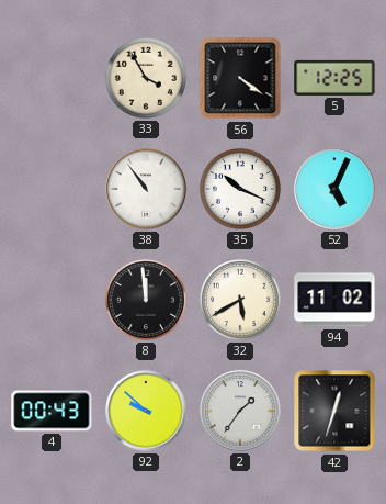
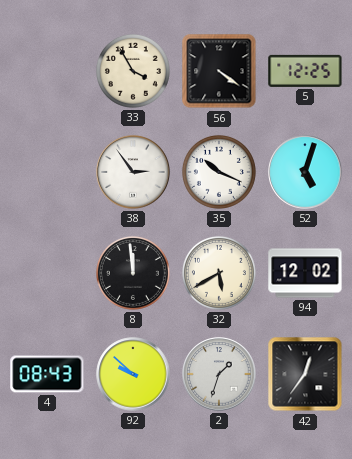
38: 10:54 -> 2:54 (133, 172)
52: 5:04 -> 5:03 (305, 172)
94: 11:02 -> 12:02 (305, 273)
4: 00:43 -> 08:43 (47, 374)
2: 1:36 -> 1:33 (219, 374)
42: 12:33 -> 12:36 (305, 374)
